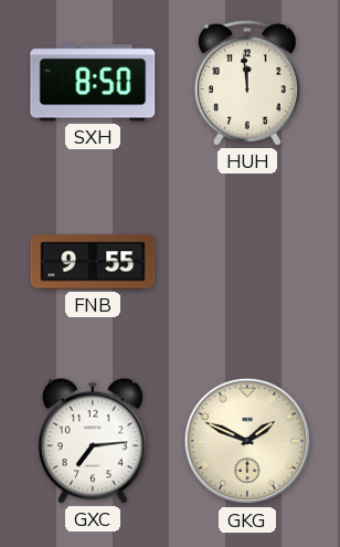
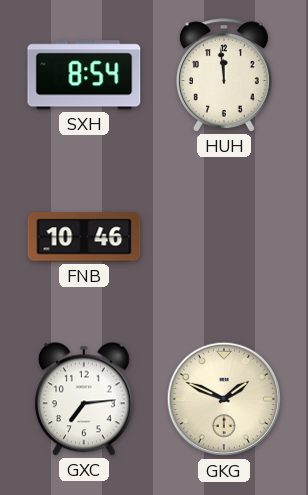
SXH: 8:50 -> 8:54 (84, 75)
FNB: 9:55 -> 10:46 (84, 237)
